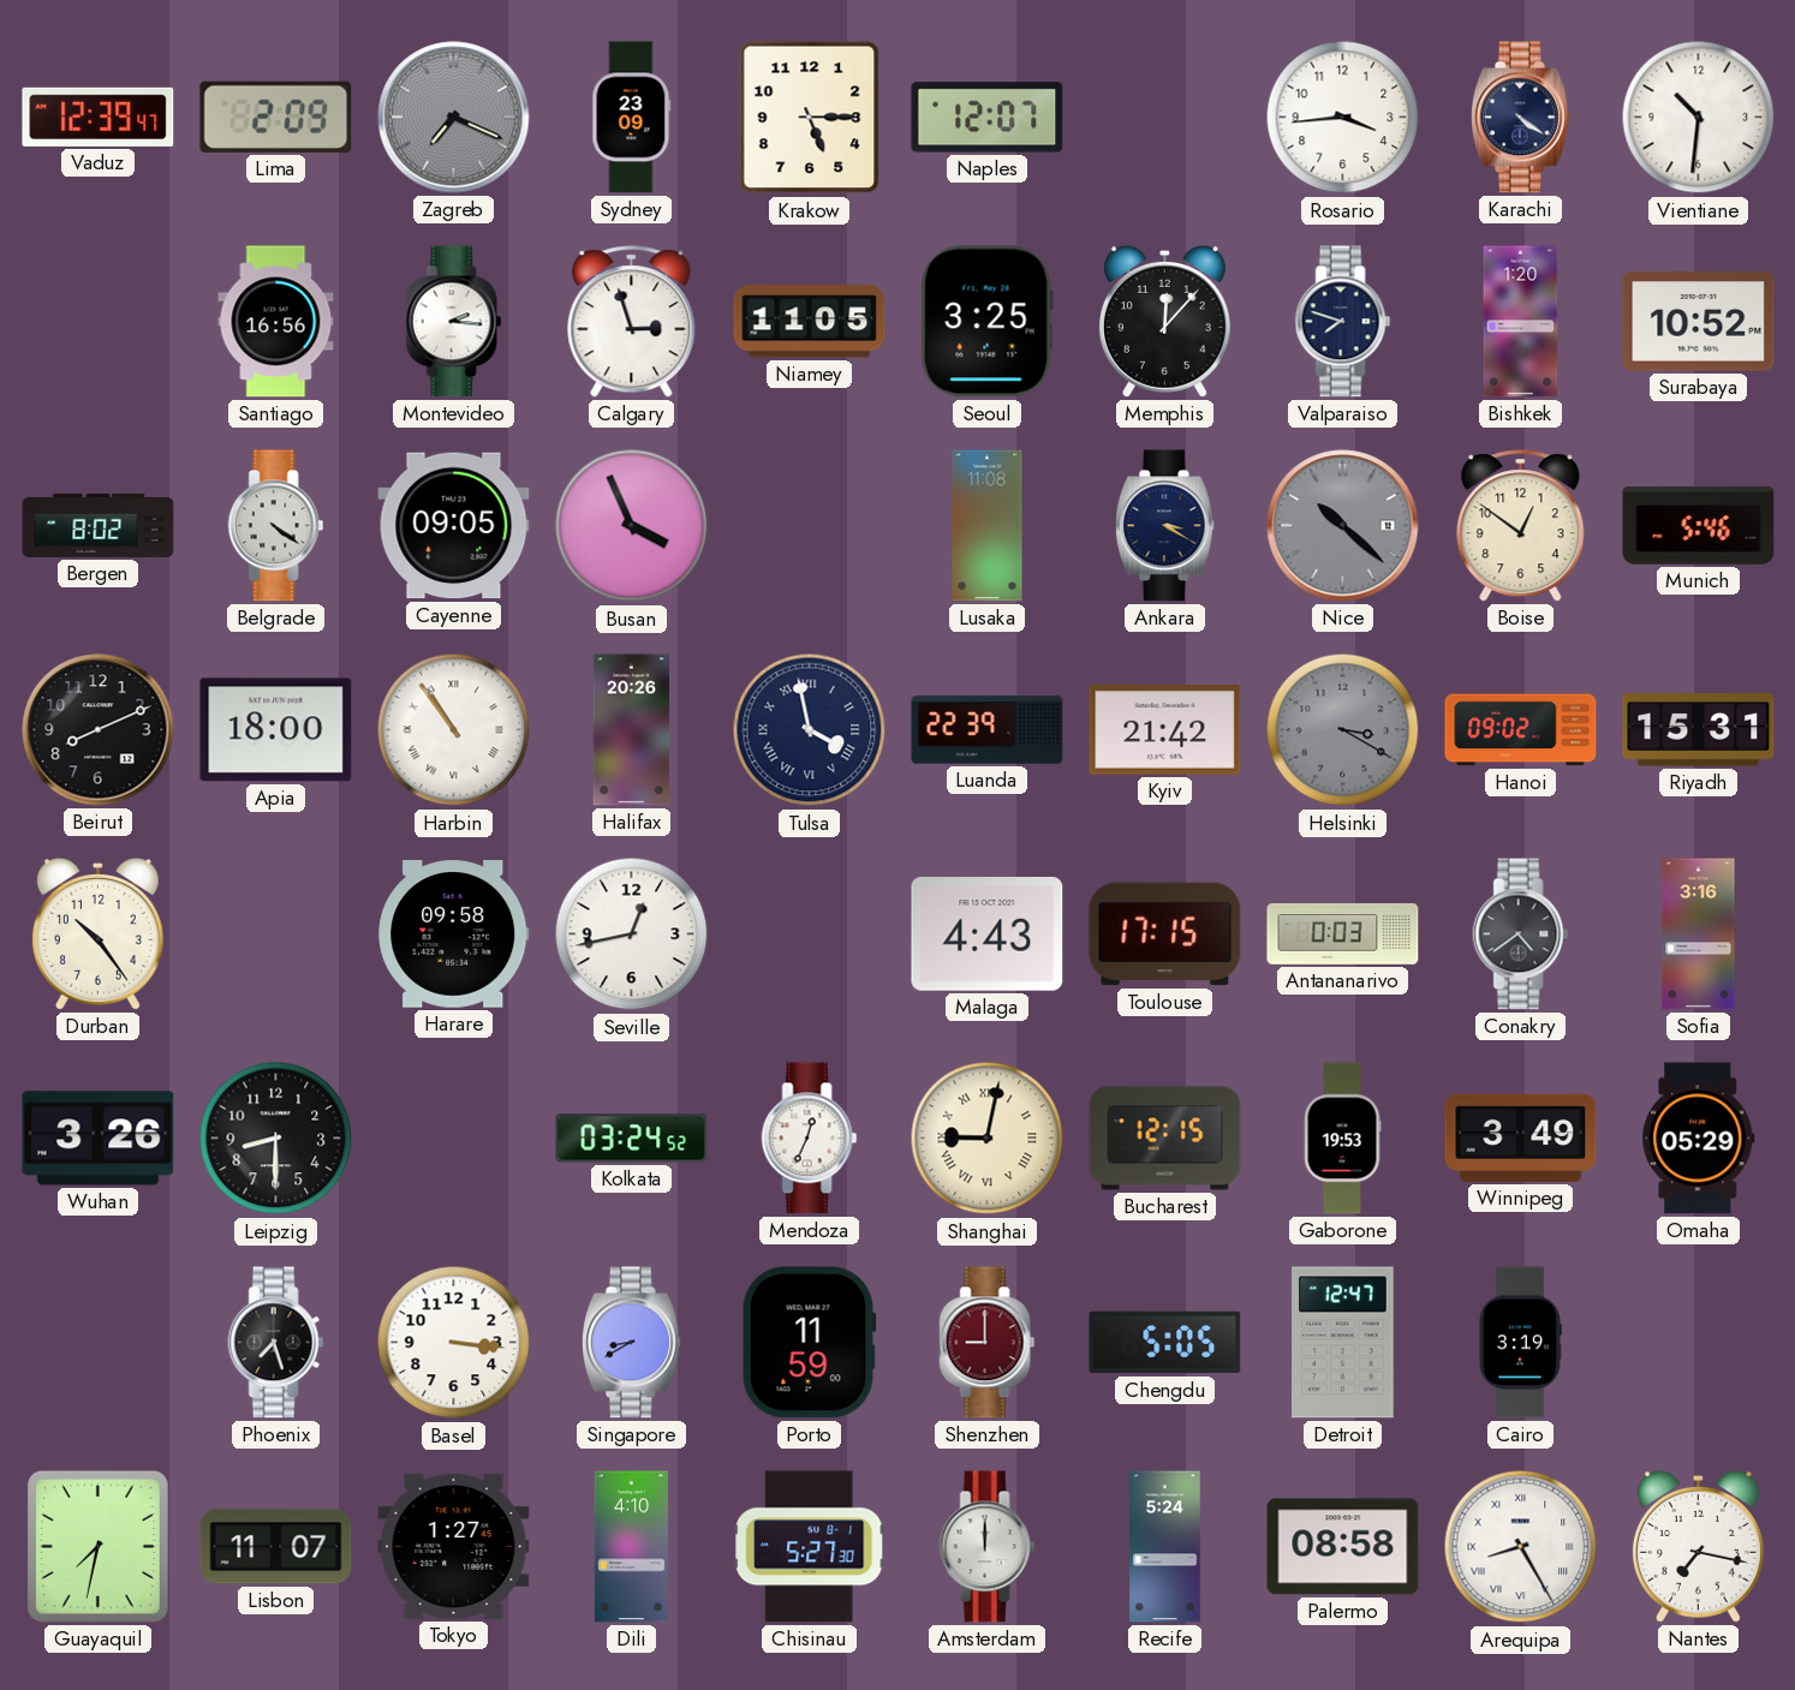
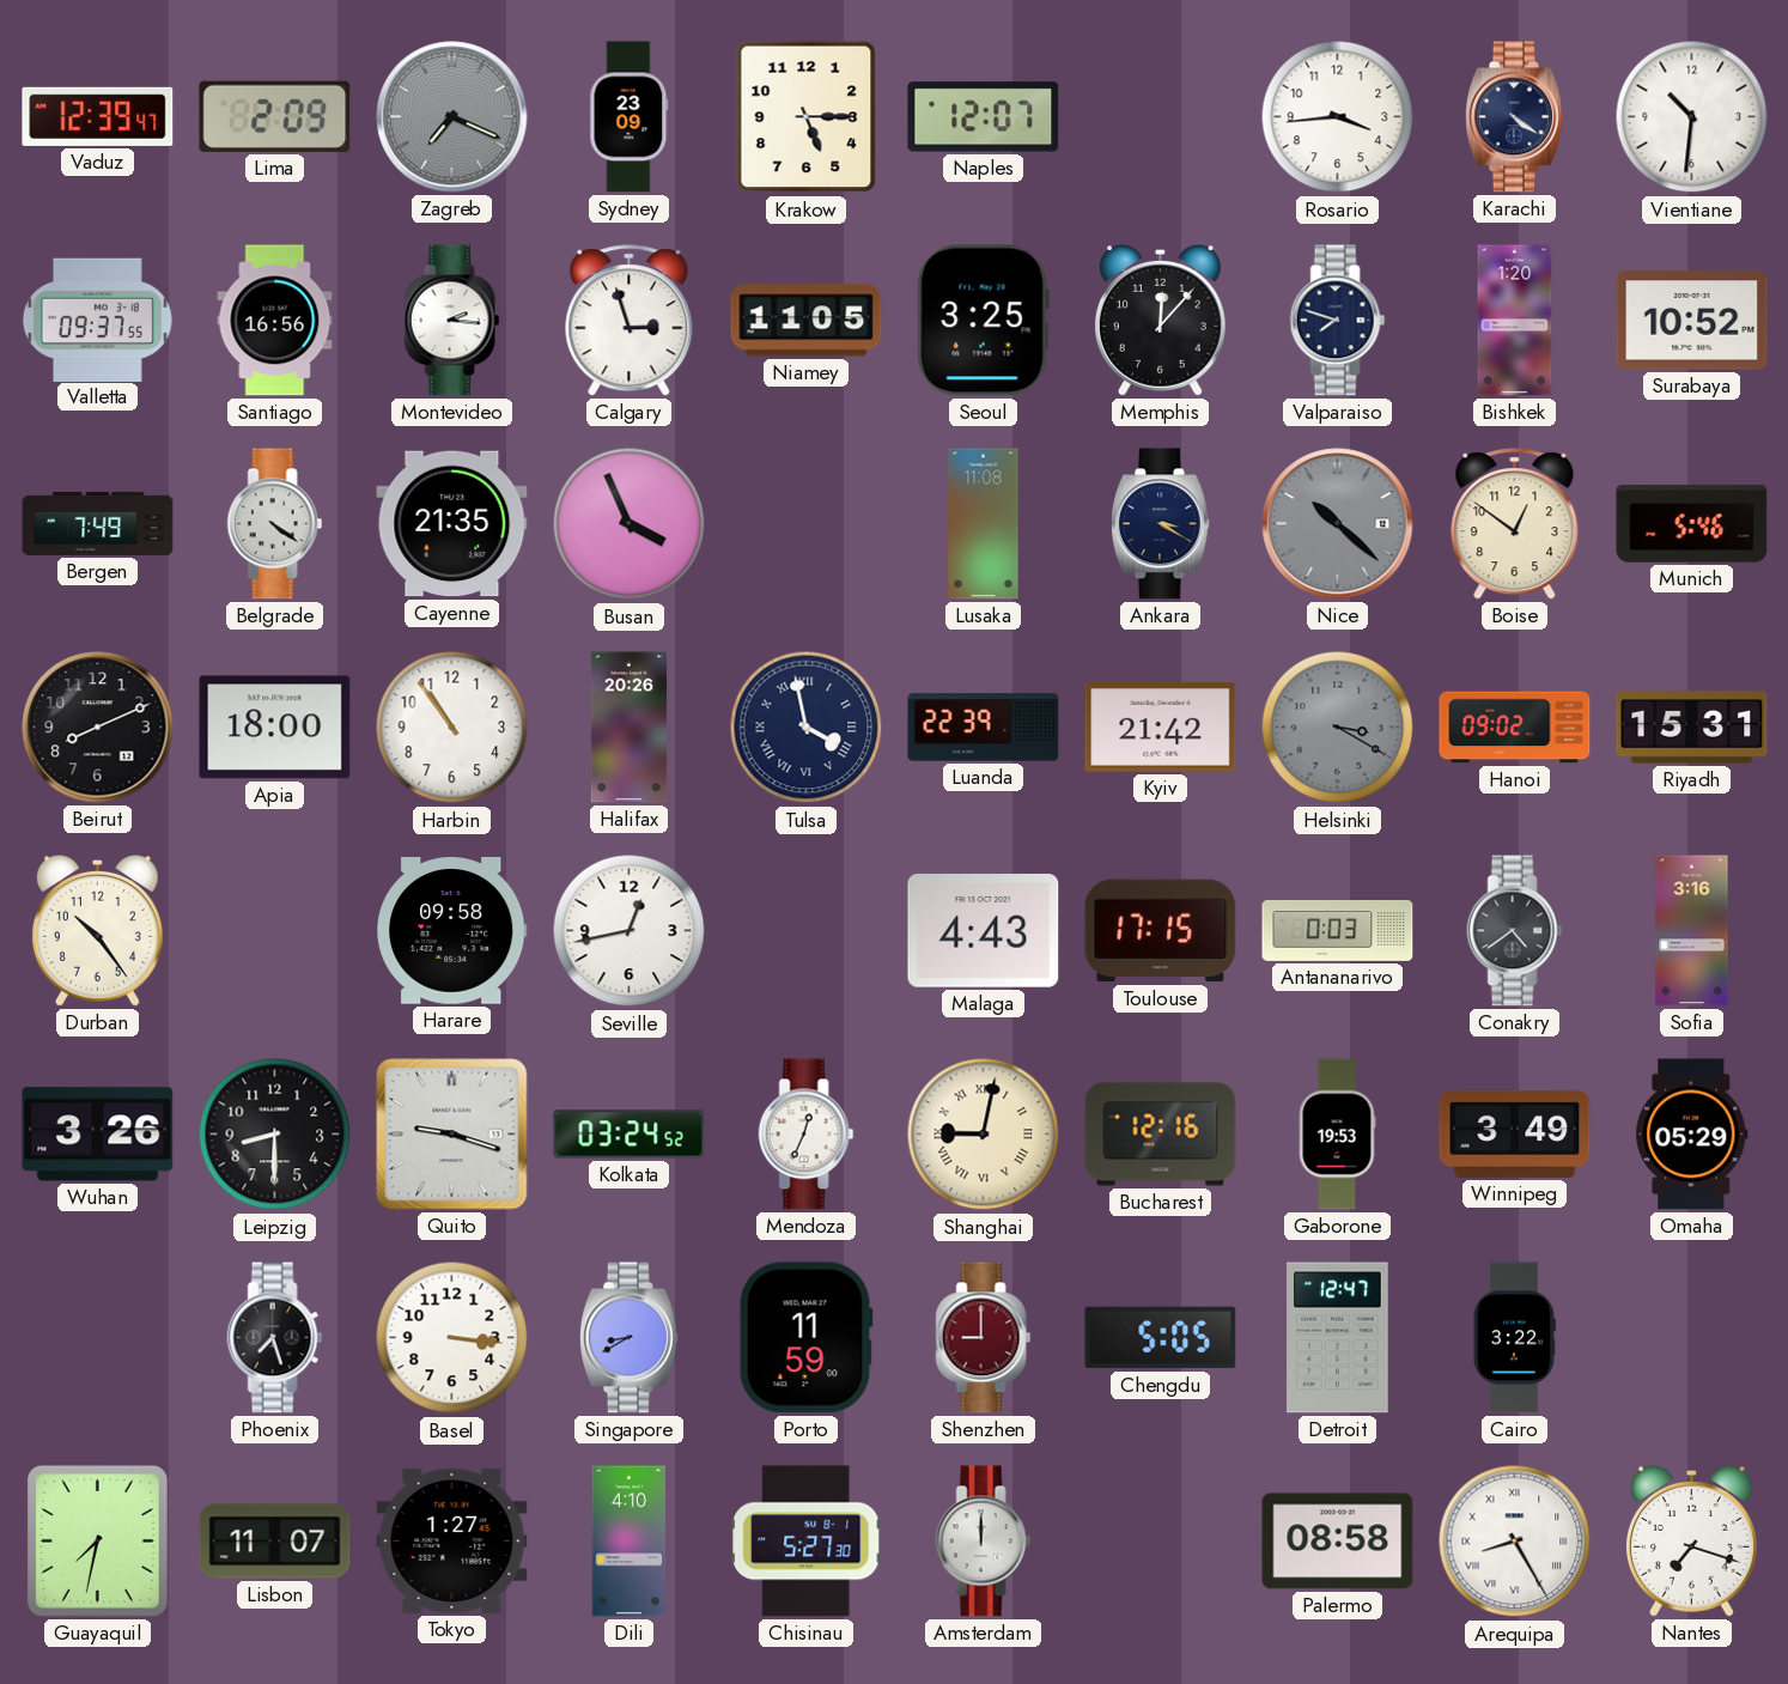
Valletta: none -> 09:37 (97, 320)
Bergen: 8:02 -> 7:49 (98, 523)
Cayenne: 09:05 -> 21:35 (452, 524)
Harbin numerals: Roman -> Arabic (452, 728)
Quito: none -> 9:18 (452, 1135)
Bucharest: 12:15 -> 12:16 (1161, 1135)
Cairo: 3:19 -> 3:22 (1514, 1338)
Recife: 5:24 -> none (1165, 1547)
Nantes: 7:17 -> 7:18 (1691, 1540)
